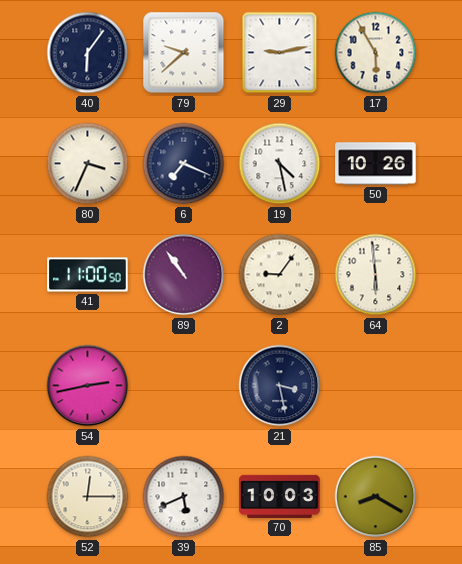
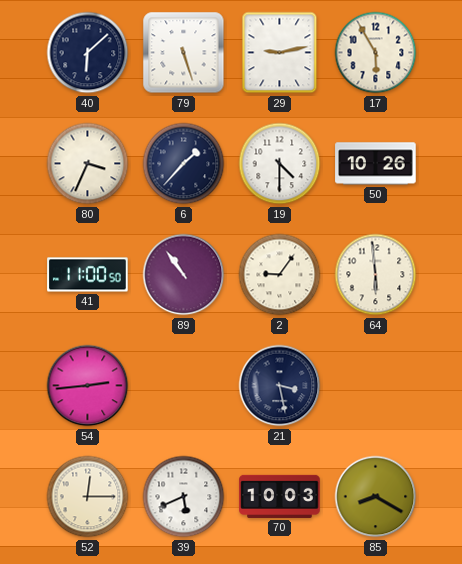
40: 6:06 -> 6:08 (88, 53)
79: 9:38 -> 5:27 (184, 53)
6: 7:19 -> 1:37 (184, 164)
19: 4:28 -> 4:30 (280, 164)
54: 2:43 -> 2:44 (88, 386)
